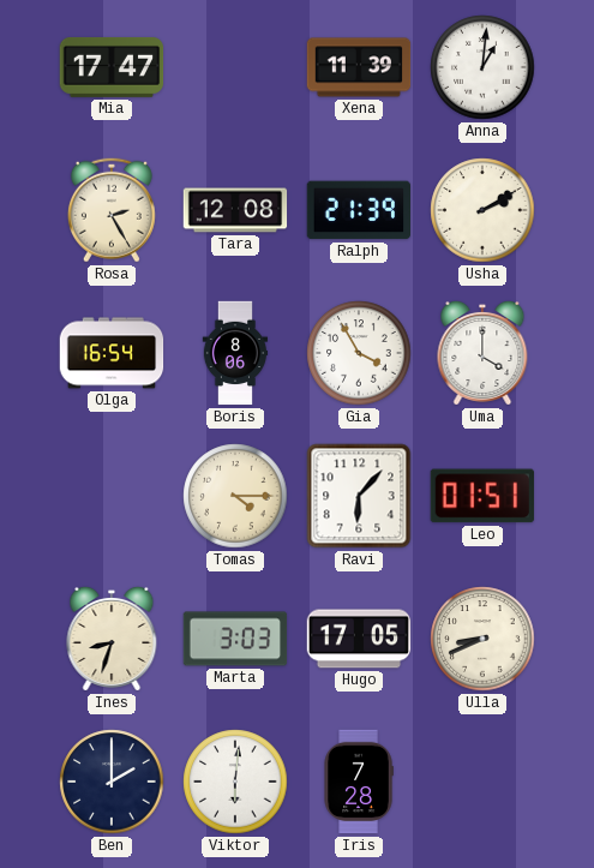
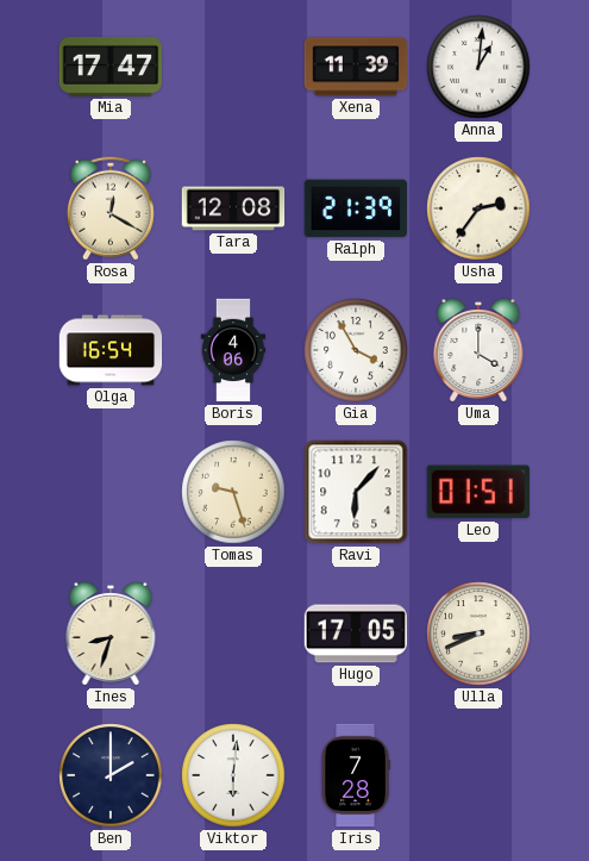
Rosa: 2:25 -> 12:20 (111, 208)
Usha: 2:10 -> 2:36 (478, 208)
Boris: 8:06 -> 4:06 (233, 350)
Tomas: 4:15 -> 9:27 (233, 492)
Marta: 3:03 -> none (235, 639)
